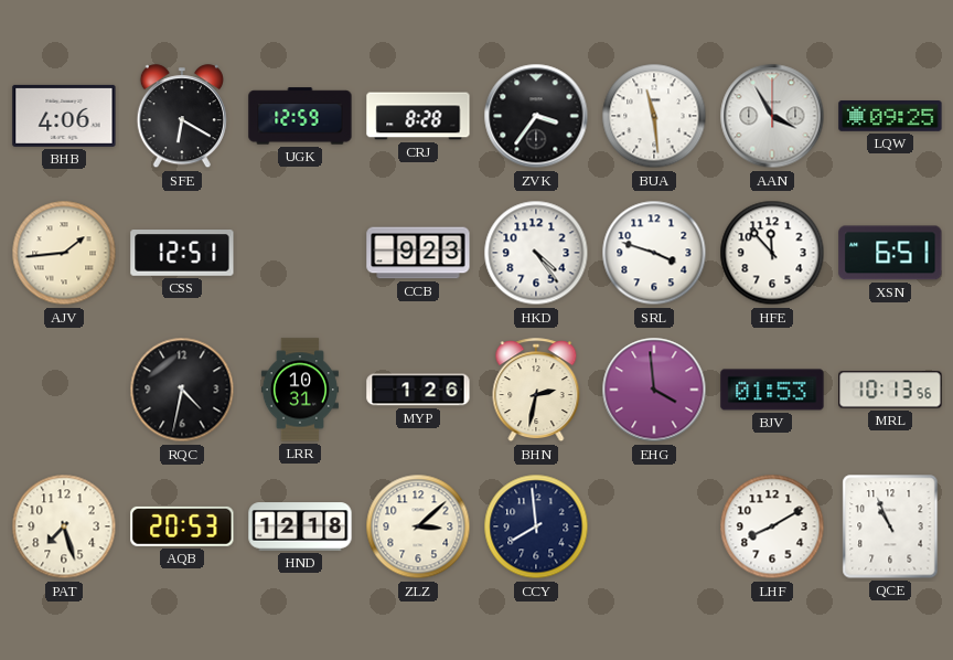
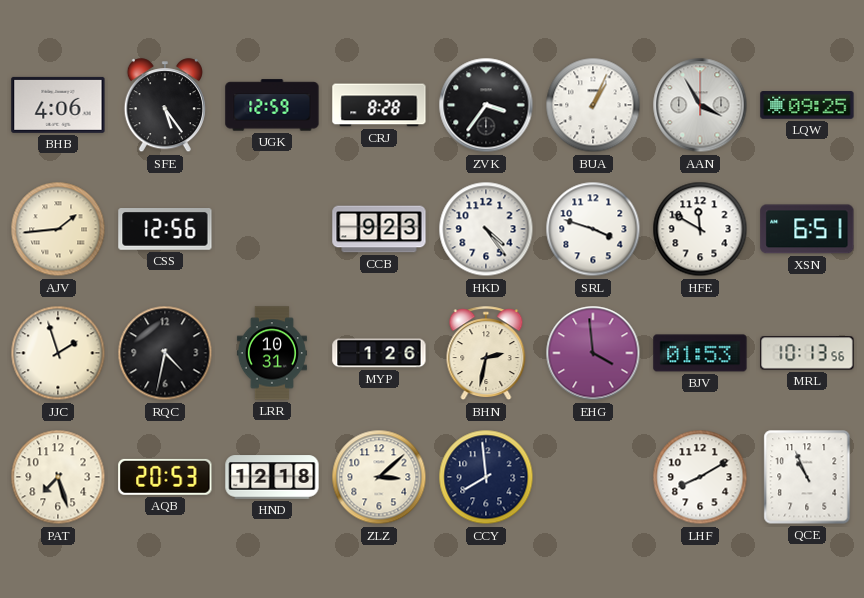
SFE: 6:20 -> 5:24 (165, 106)
BUA: 11:29 -> 1:04 (593, 105)
CSS: 12:51 -> 12:56 (165, 230)
HFE: 11:53 -> 11:50 (700, 229)
JJC: none -> 1:57 (58, 353)
